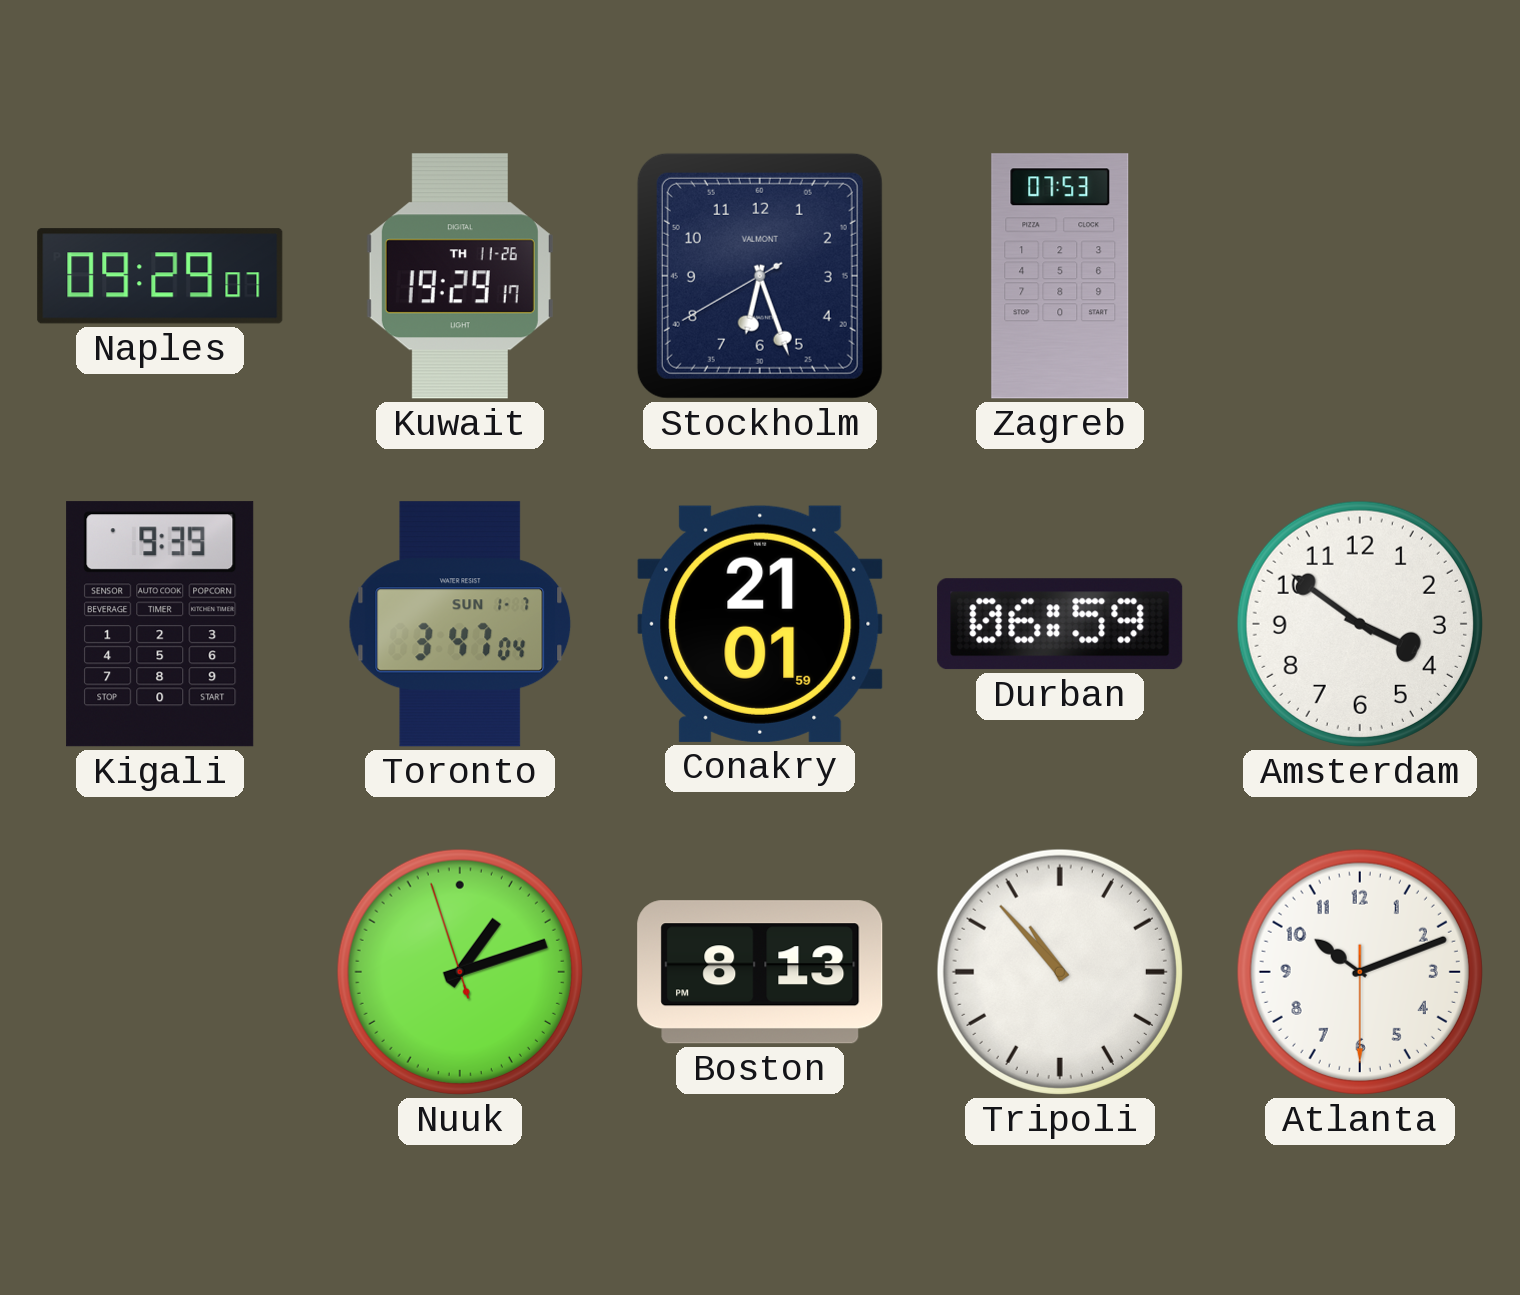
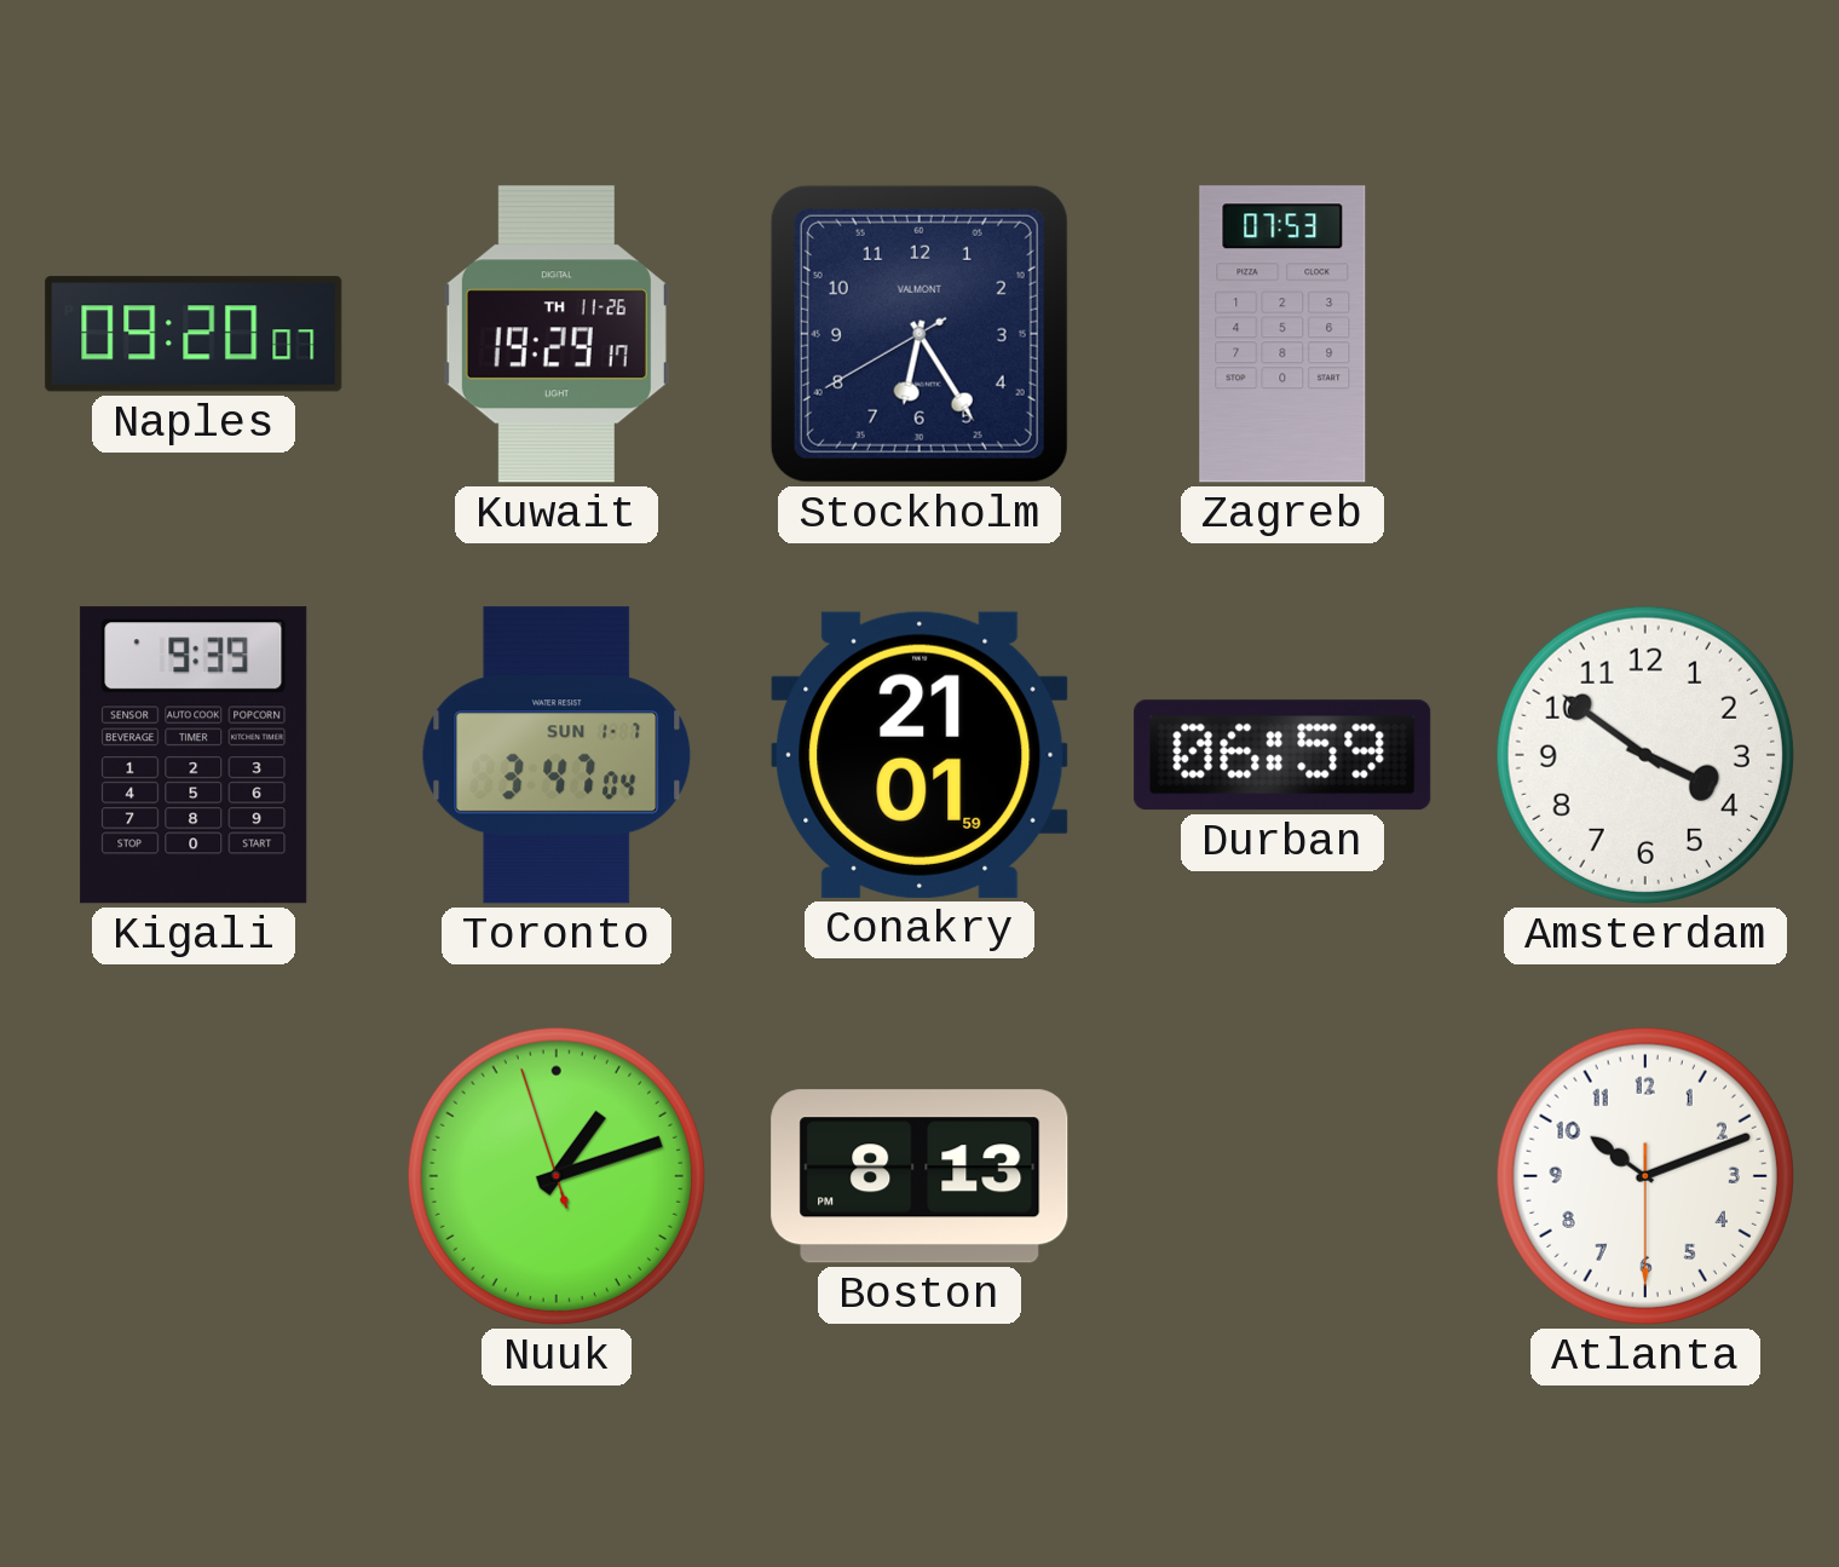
Naples: 09:29 -> 09:20 (194, 334)
Stockholm: 6:26 -> 6:24 (919, 334)
Tripoli: 10:53 -> none (1060, 972)
